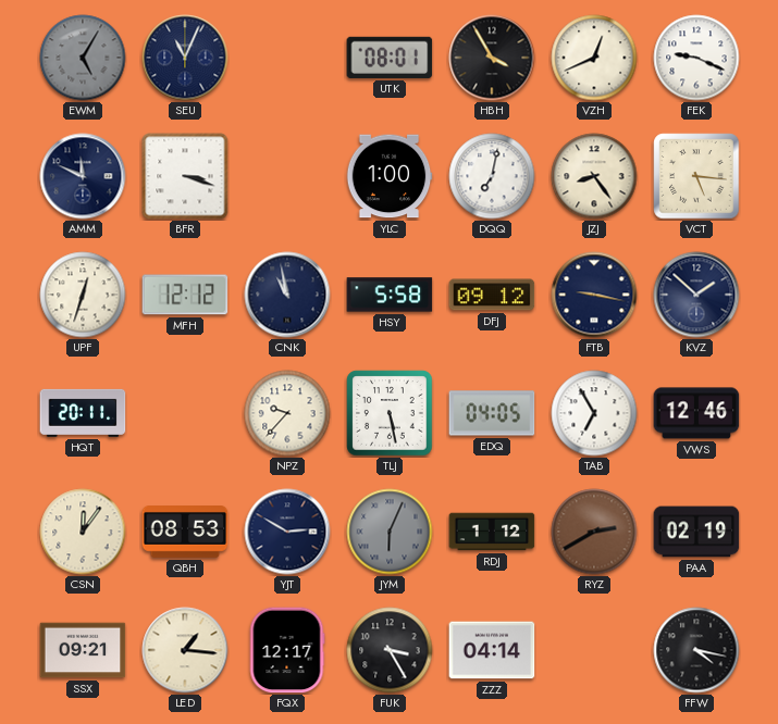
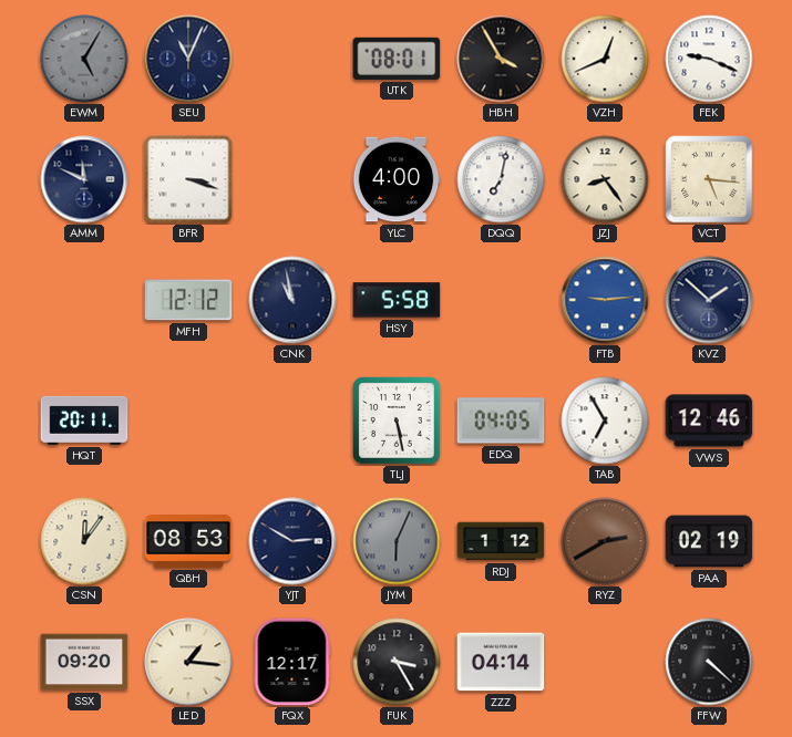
YLC: 1:00 -> 4:00 (397, 179)
UPF: 12:33 -> none (83, 295)
DFJ: 09:12 -> none (492, 295)
FTB: 9:17 -> 9:14 (605, 300)
FTB dial: navy -> blue (605, 300)
NPZ: 9:37 -> none (287, 413)
SSX: 09:21 -> 09:20 (84, 662)
FFW: 4:17 -> 4:22 (709, 662)
